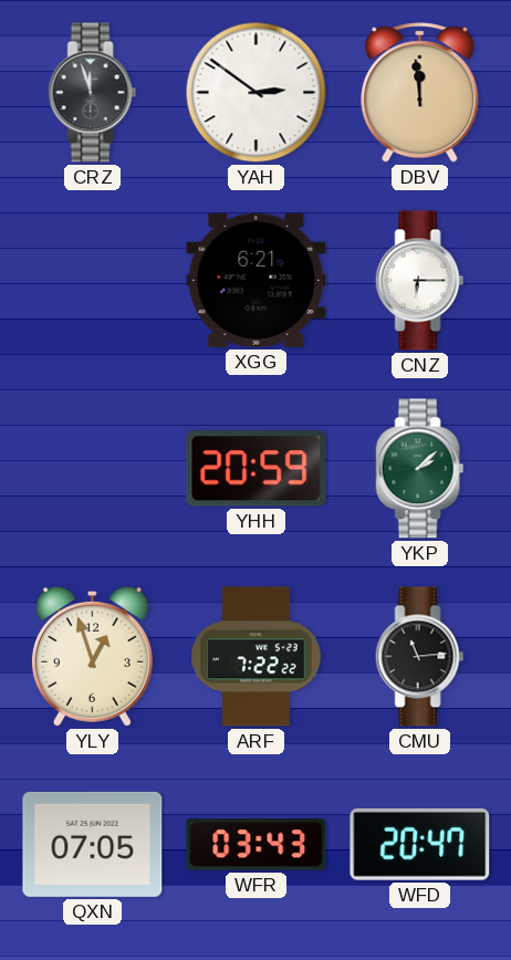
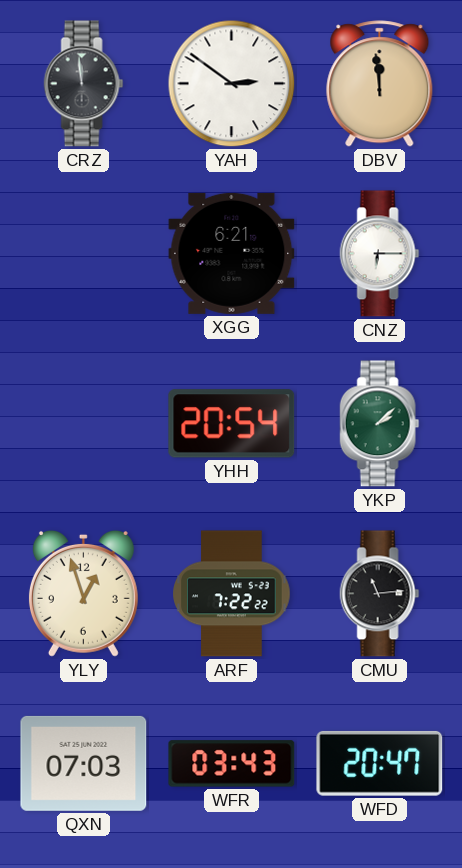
CRZ: 11:57 -> 11:59 (84, 84)
YHH: 20:59 -> 20:54 (232, 424)
QXN: 07:05 -> 07:03 (84, 763)
